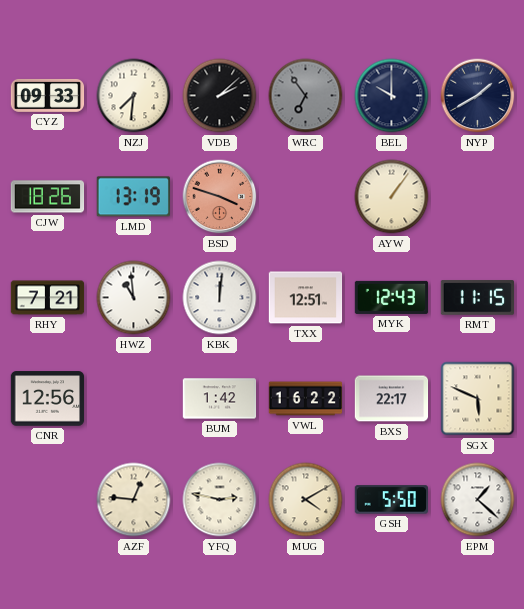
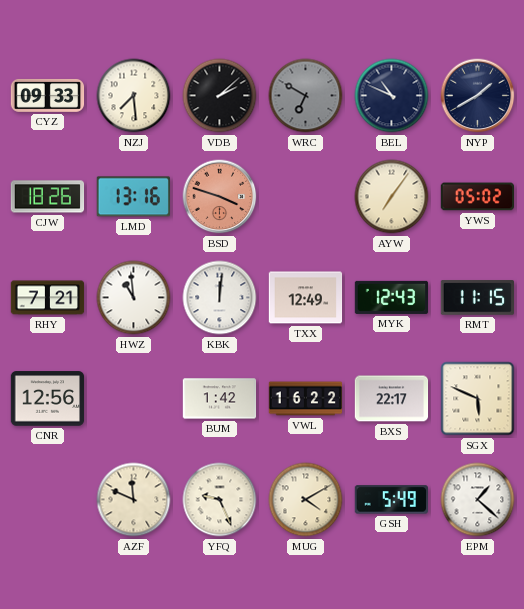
NZJ: 7:31 -> 7:29 (134, 96)
WRC: 6:54 -> 6:50 (306, 96)
BEL: 10:00 -> 10:49 (392, 96)
LMD: 13:19 -> 13:16 (133, 197)
AYW: 1:06 -> 7:06 (392, 197)
YWS: none -> 05:02 (477, 197)
TXX: 12:51 -> 12:49 (306, 298)
AZF: 12:46 -> 11:49 (134, 500)
YFQ: 2:47 -> 9:26 (220, 500)
GSH: 5:50 -> 5:49 (391, 500)
